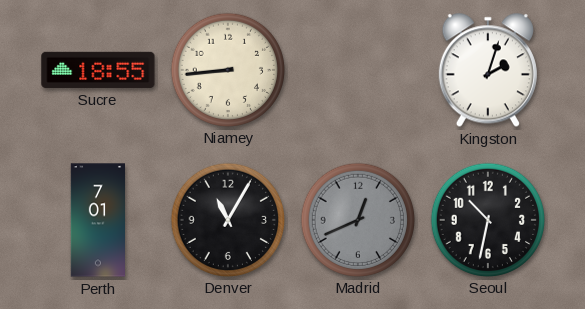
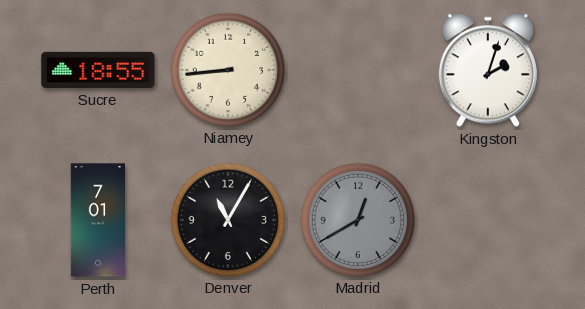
Madrid: 12:41 -> 12:40 (357, 219)
Seoul: 10:32 -> none (487, 219)
